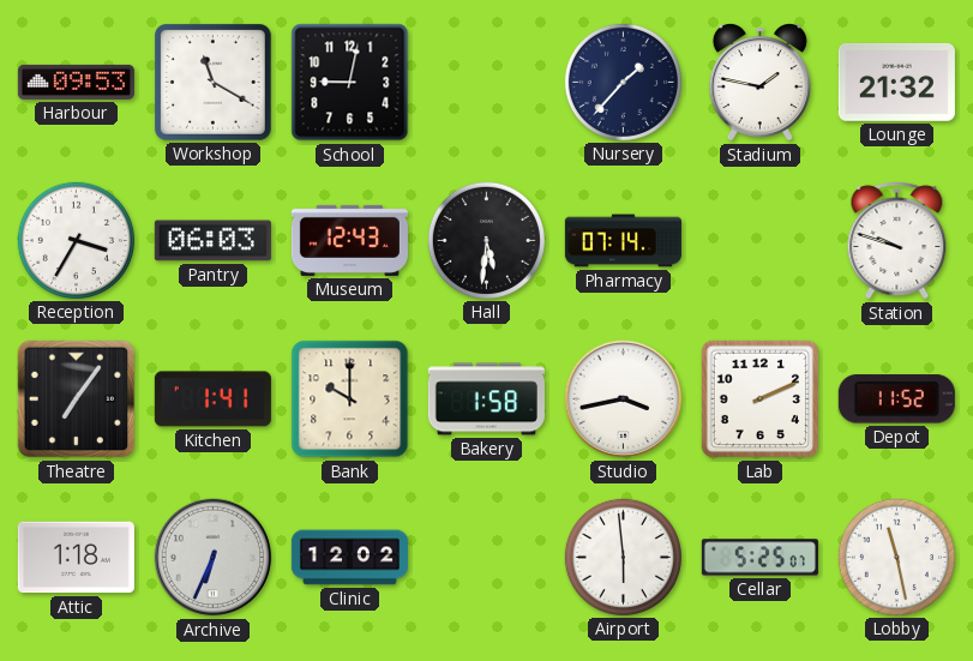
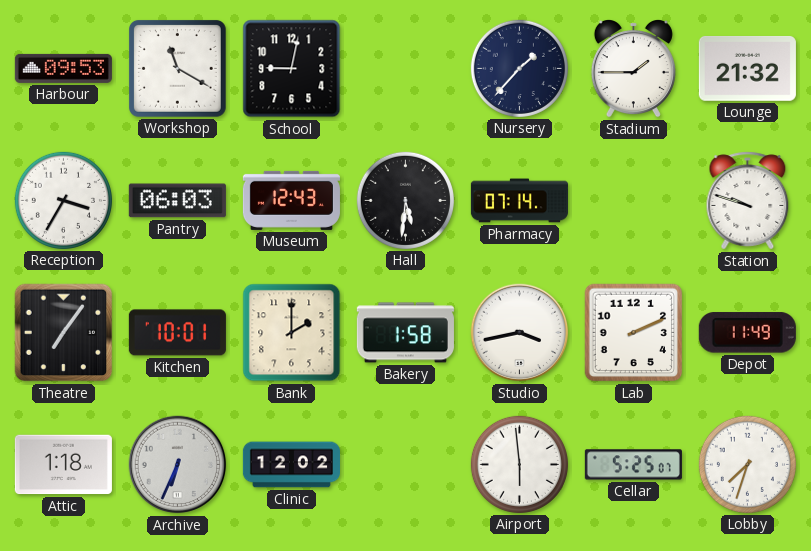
Stadium: 1:47 -> 1:45 (633, 68)
Kitchen: 1:41 -> 10:01 (177, 333)
Bank: 10:00 -> 2:00 (292, 333)
Depot: 11:52 -> 11:49 (747, 333)
Lobby: 11:28 -> 7:33 (747, 464)
